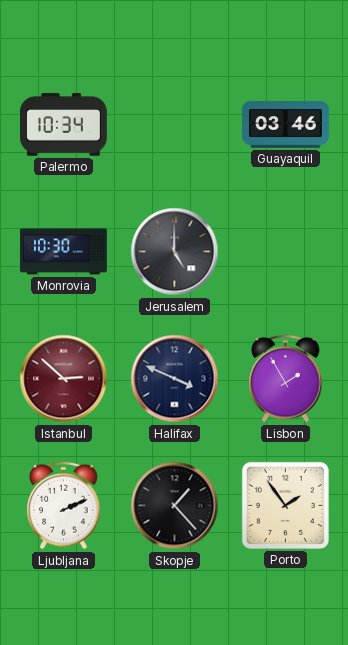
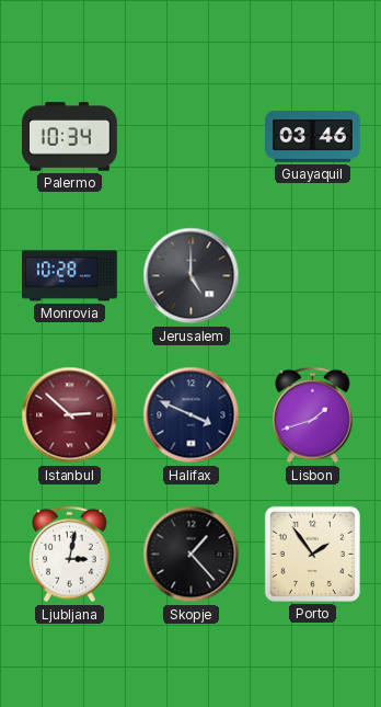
Monrovia: 10:30 -> 10:28 (70, 276)
Lisbon: 1:55 -> 1:42 (313, 415)
Ljubljana: 2:11 -> 3:02 (70, 555)
